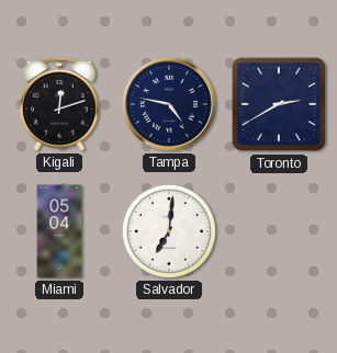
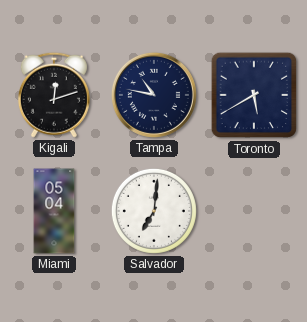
Tampa: 4:47 -> 10:47 (154, 95)
Toronto: 2:40 -> 5:40 (254, 95)
